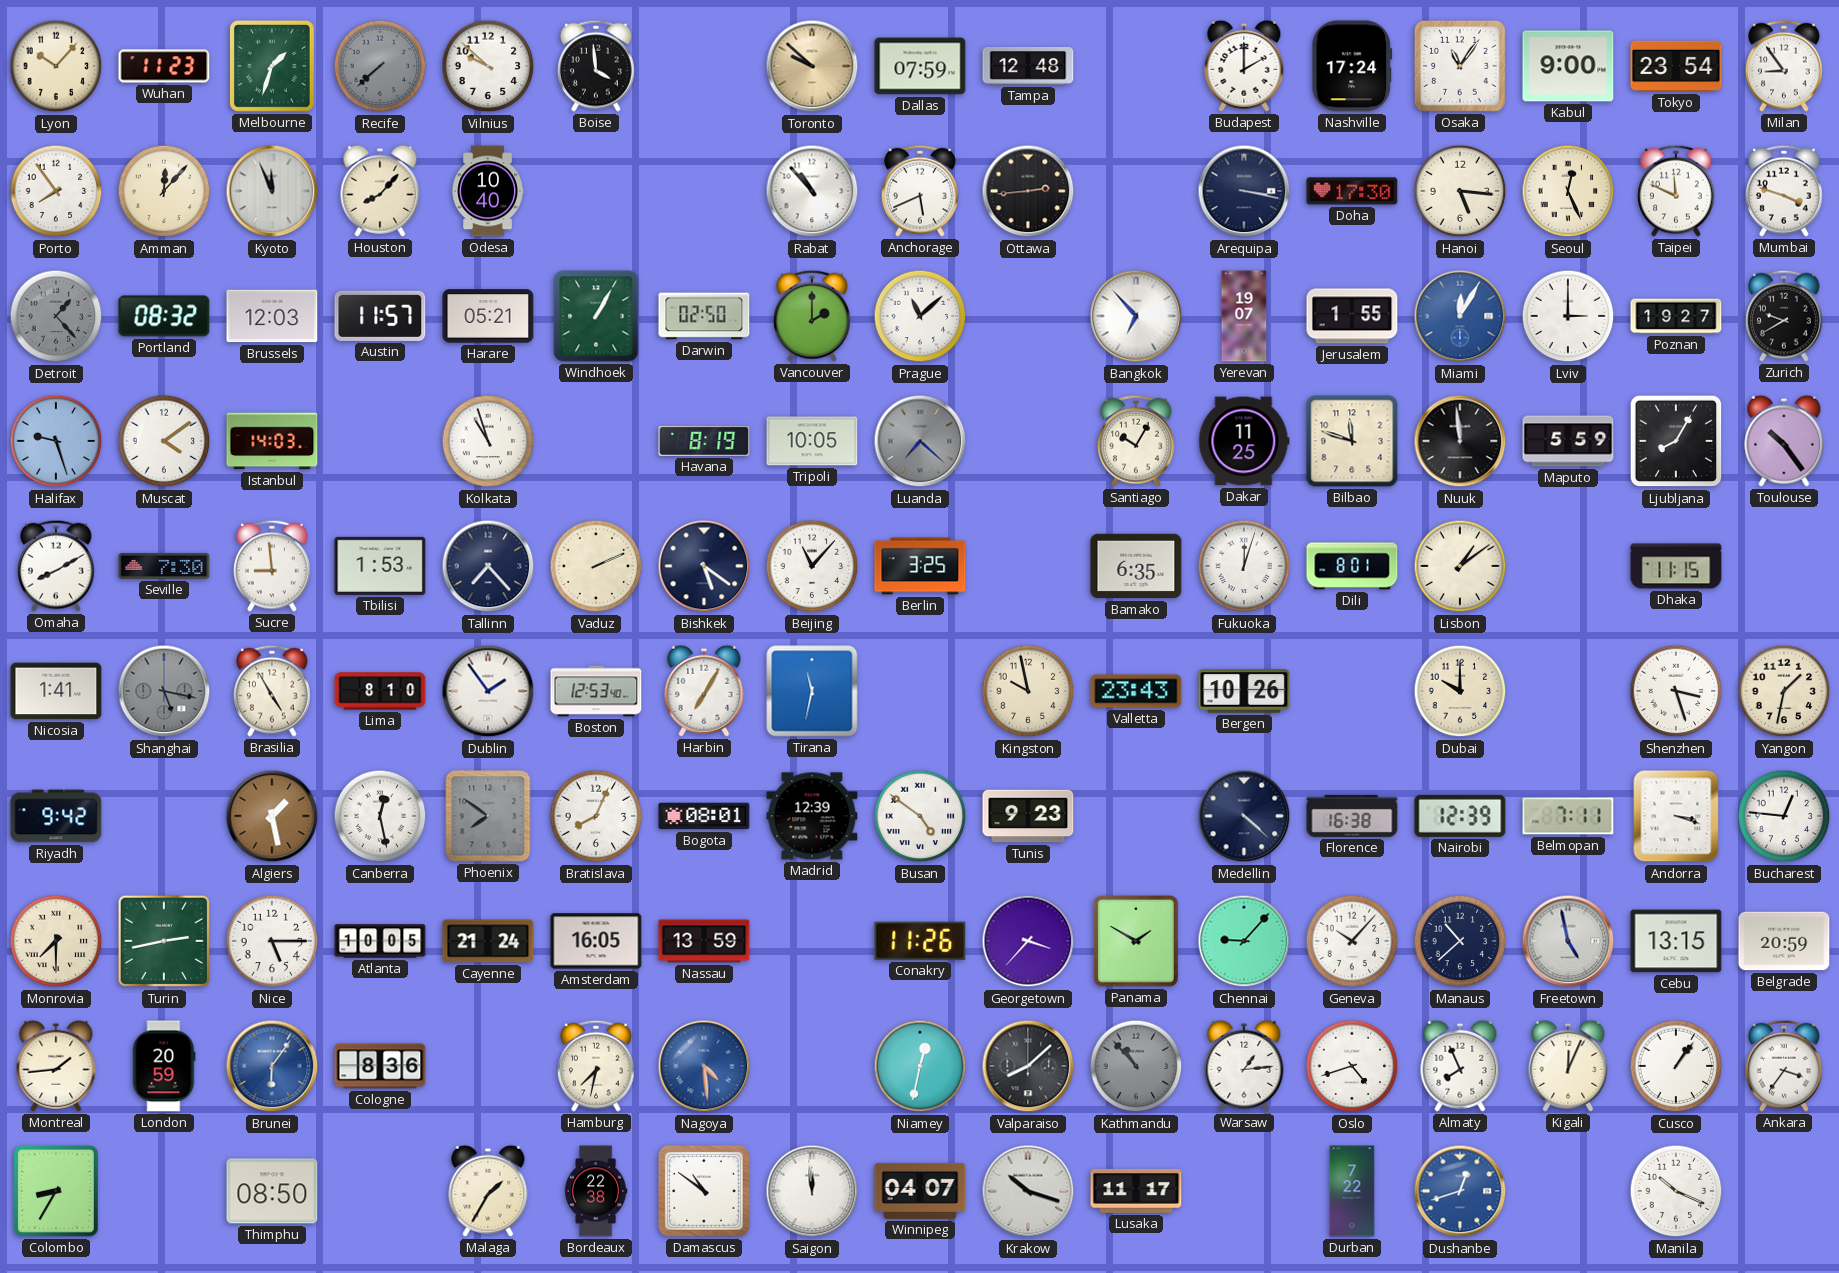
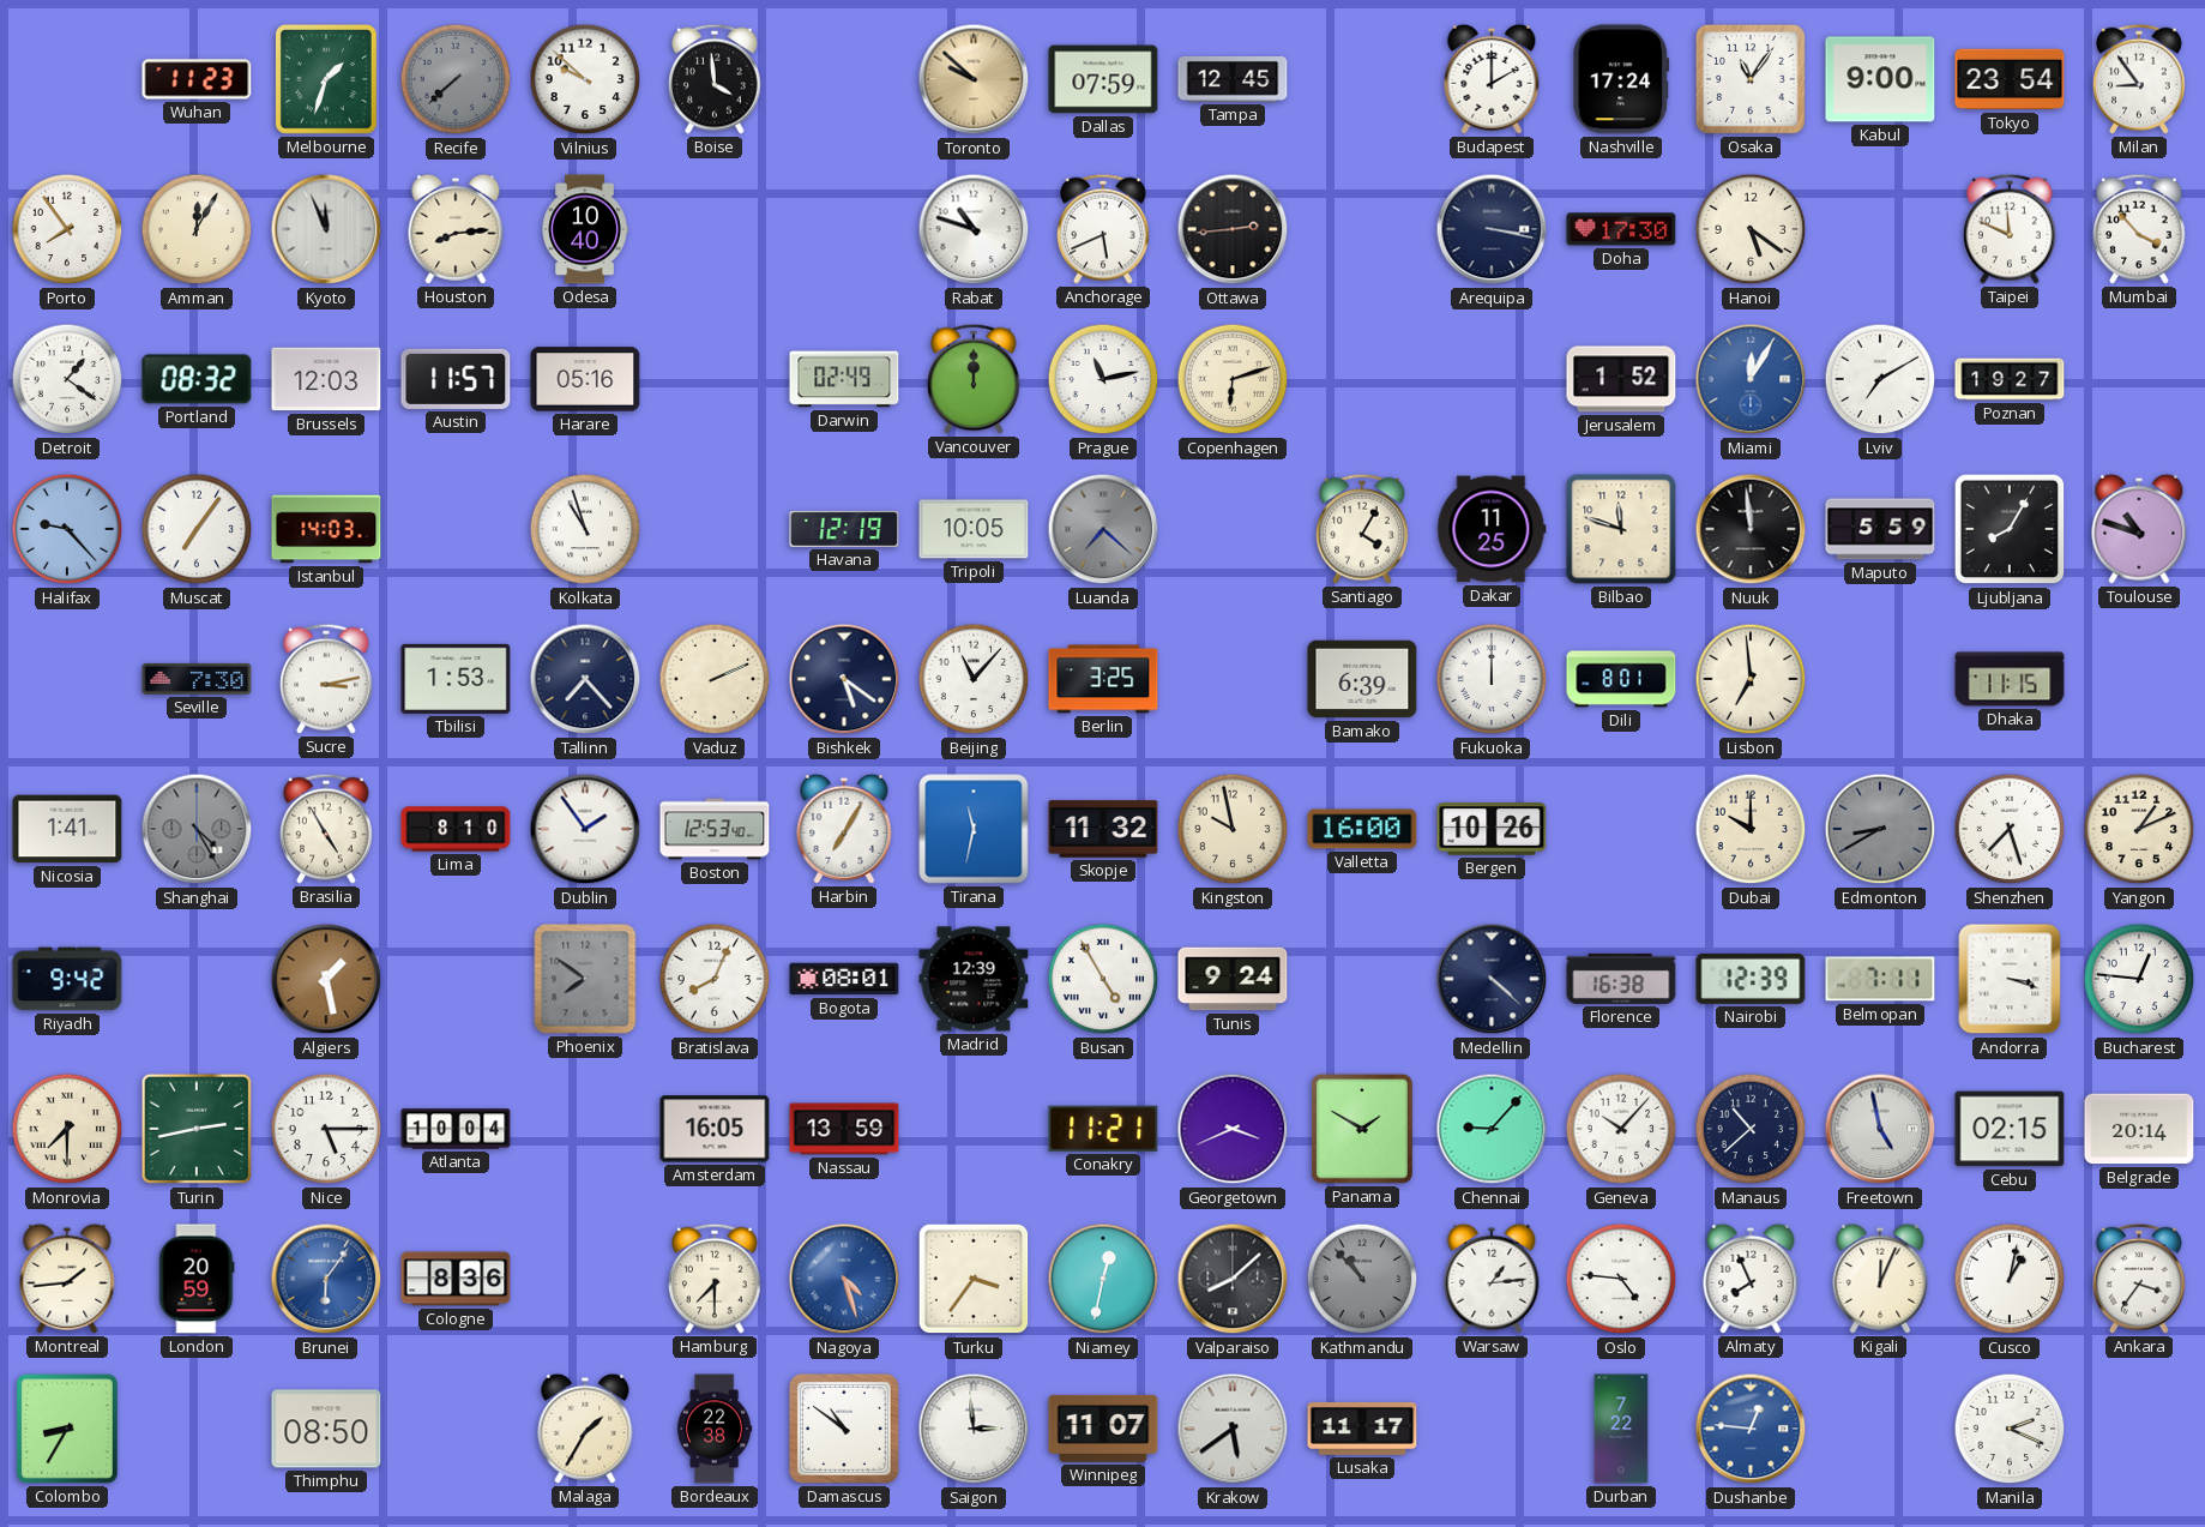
Lyon: 10:07 -> none (56, 66)
Tampa: 12:48 -> 12:45 (1233, 79)
Amman: 12:07 -> 12:05 (197, 229)
Houston: 8:07 -> 8:14 (456, 229)
Rabat: 10:53 -> 10:48 (974, 229)
Hanoi: 5:16 -> 5:21 (1751, 229)
Seoul: 12:26 -> none (1568, 191)
Mumbai: 3:48 -> 3:53 (2140, 229)
Detroit: 1:23 -> 1:21 (67, 379)
Detroit dial: grey -> white (67, 379)
Harare: 05:21 -> 05:16 (585, 379)
Windhoek: 1:05 -> none (596, 316)
Darwin: 02:50 -> 02:49 (844, 379)
Vancouver: 2:00 -> 12:00 (975, 379)
Prague: 11:08 -> 11:13 (1103, 379)
Copenhagen: none -> 6:12 (1233, 379)
Bangkok: 6:53 -> none (1136, 316)
Yerevan: 19:07 -> none (1244, 316)
Jerusalem: 1:55 -> 1:52 (1621, 379)
Lviv: 3:00 -> 7:10 (1880, 379)
Zurich: 9:40 -> none (1785, 316)
Halifax: 9:27 -> 9:23 (67, 529)
Muscat: 4:09 -> 7:06 (197, 529)
Havana: 8:19 -> 12:19 (844, 529)
Santiago: 10:05 -> 4:05 (1363, 529)
Toulouse: 10:24 -> 10:48 (2139, 529)
Omaha: 8:10 -> none (57, 566)
Sucre: 8:59 -> 3:13 (327, 679)
Bamako: 6:35 -> 6:39 (1362, 679)
Fukuoka: 12:03 -> 12:00 (1492, 679)
Lisbon: 1:09 -> 6:59 (1751, 679)
Shanghai: 5:17 -> 4:25 (197, 829)
Skopje: none -> 11:32 (1103, 829)
Valletta: 23:43 -> 16:00 (1362, 829)
Edmonton: none -> 8:40 (1880, 829)
Shenzhen: 3:27 -> 7:27 (2010, 829)
Yangon: 1:32 -> 1:11 (2139, 829)
Canberra: 12:28 -> none (380, 816)
Busan: 4:51 -> 4:55 (1103, 979)
Tunis: 9:23 -> 9:24 (1233, 979)
Atlanta: 10:05 -> 10:04 (456, 1129)
Cayenne: 21:24 -> none (488, 941)
Conakry: 11:26 -> 11:21 (1103, 1129)
Georgetown: 3:37 -> 3:41 (1233, 1129)
Cebu: 13:15 -> 02:15 (2010, 1129)
Belgrade: 20:59 -> 20:14 (2139, 1129)
Hamburg: 7:32 -> 7:30 (716, 1279)
Nagoya: 4:29 -> 4:27 (844, 1279)
Turku: none -> 3:36 (974, 1279)
Oslo: 4:42 -> 4:46 (1621, 1279)
Cusco: 1:06 -> 1:02 (2010, 1279)
Saigon: 11:59 -> 2:59 (974, 1429)
Winnipeg: 04:07 -> 11:07 (1103, 1429)
Krakow: 10:18 -> 5:39 (1233, 1429)
Dushanbe: 12:42 -> 12:46 (1751, 1429)
Manila: 10:19 -> 2:19 (2010, 1429)
